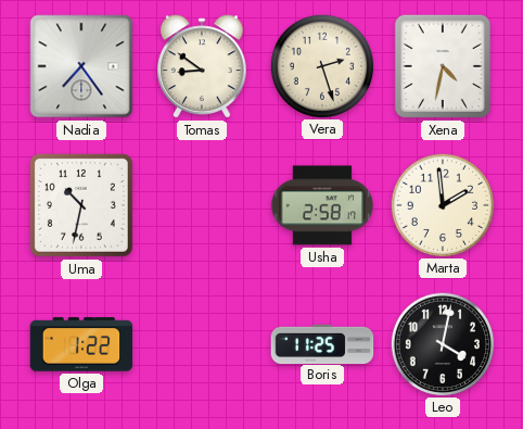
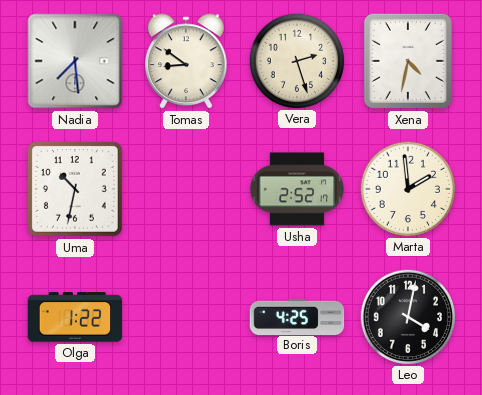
Nadia: 7:24 -> 7:29 (75, 61)
Usha: 2:58 -> 2:52 (297, 189)
Boris: 11:25 -> 4:25 (297, 316)
